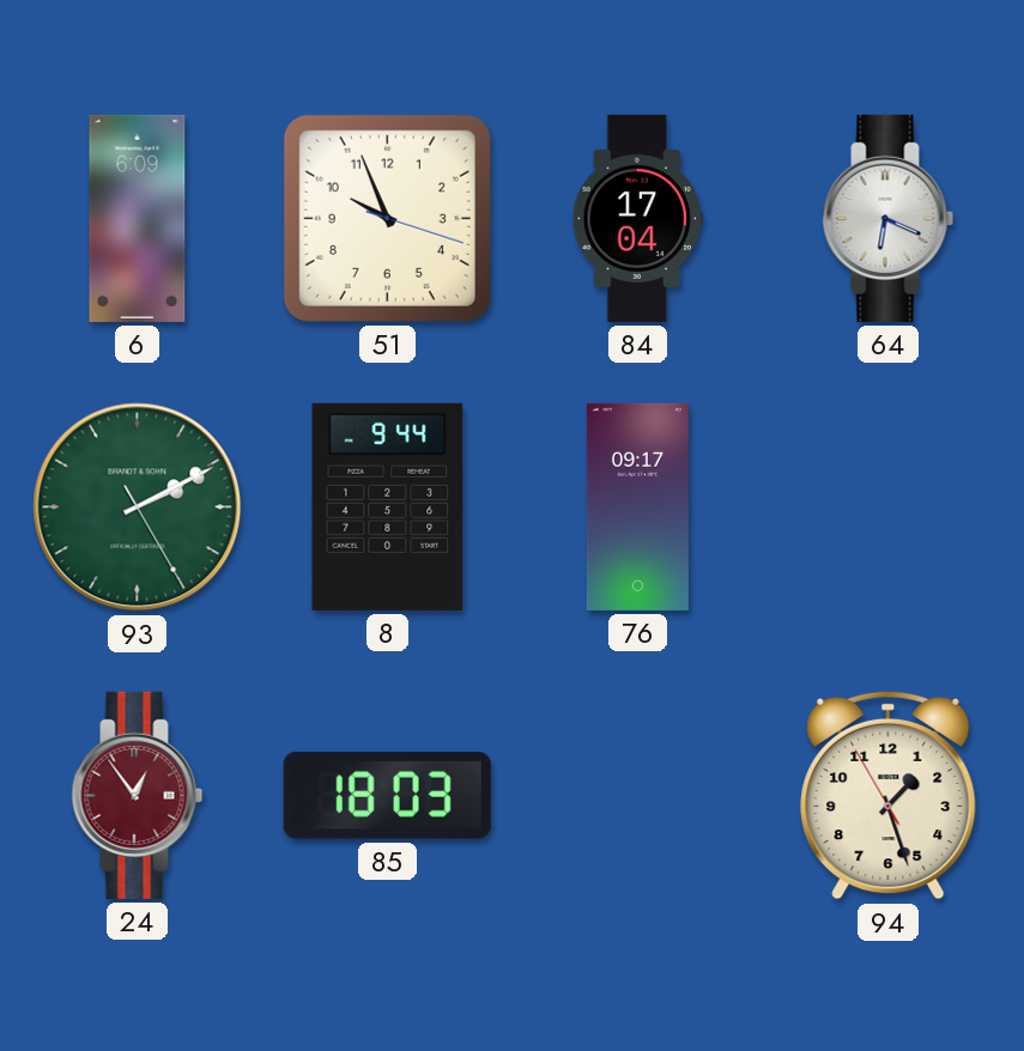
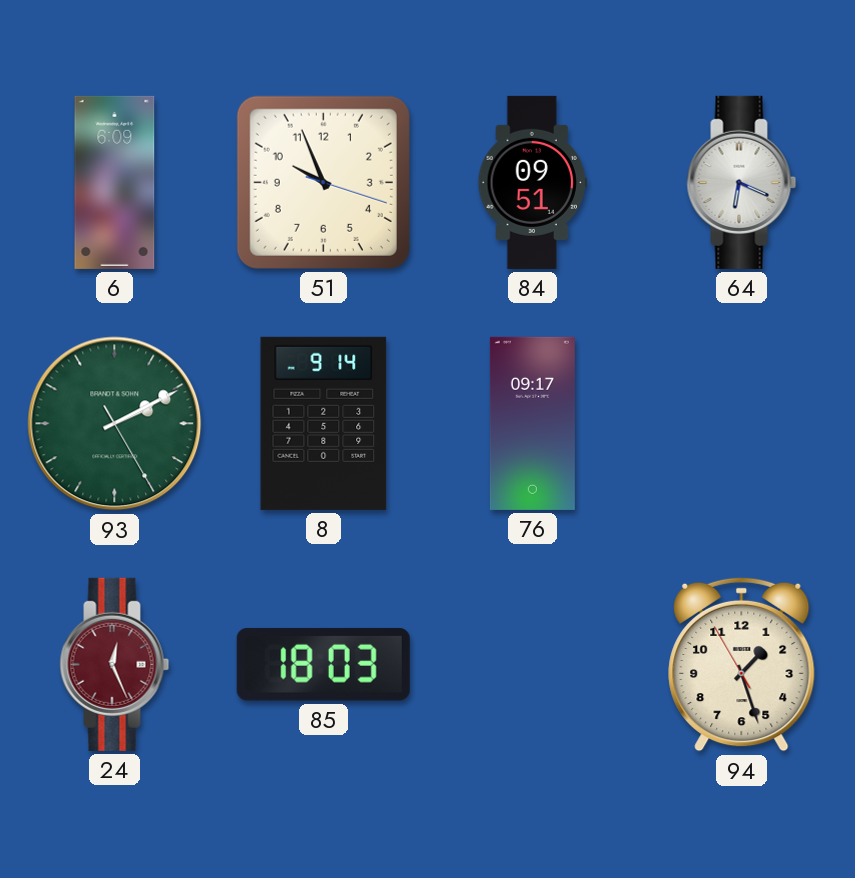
84: 17:04 -> 09:51 (532, 182)
8: 9:44 -> 9:14 (324, 423)
24: 12:54 -> 12:26 (115, 664)
